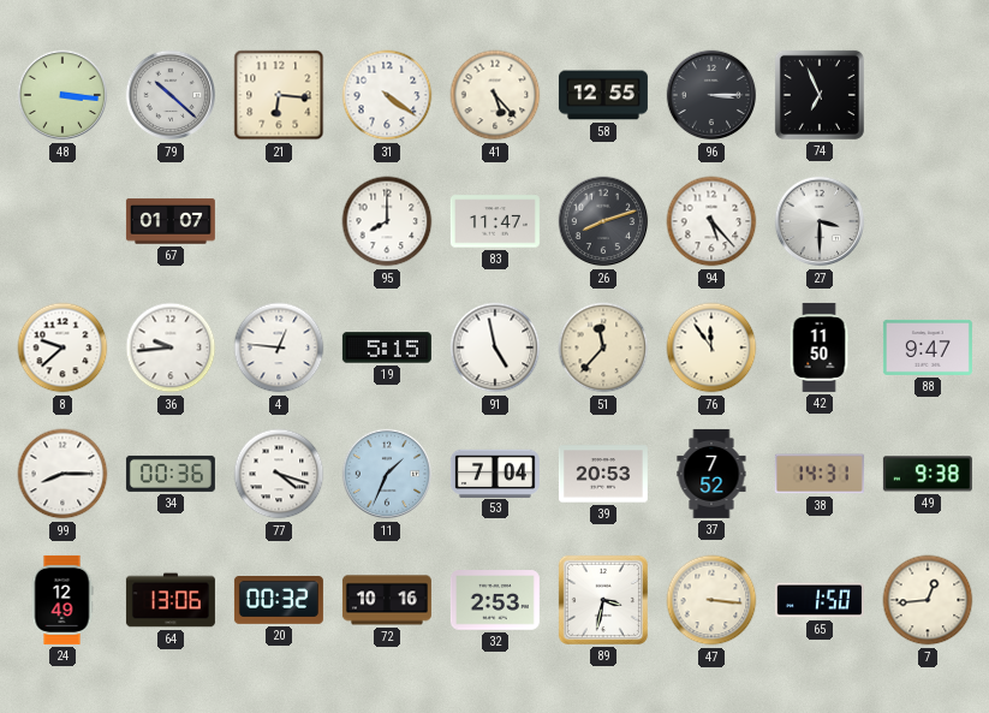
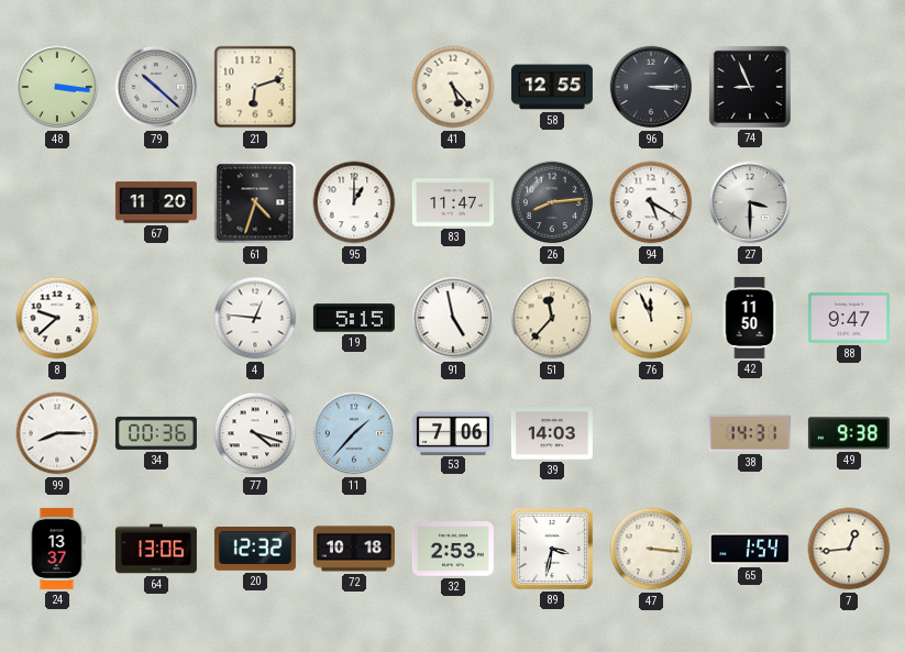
21: 6:16 -> 6:12 (255, 87)
31: 4:21 -> none (387, 95)
74: 6:56 -> 8:56 (750, 87)
67: 01:07 -> 11:20 (156, 202)
61: none -> 4:33 (255, 202)
95: 8:00 -> 1:00 (354, 202)
26: 8:12 -> 8:14 (552, 202)
94: 5:23 -> 5:20 (651, 202)
36: 9:44 -> none (171, 347)
76: 11:54 -> 11:56 (651, 318)
11: 1:34 -> 1:37 (354, 433)
53: 7:04 -> 7:06 (453, 432)
39: 20:53 -> 14:03 (552, 433)
37: 7:52 -> none (711, 474)
24: 12:49 -> 13:37 (57, 549)
20: 00:32 -> 12:32 (255, 550)
72: 10:16 -> 10:18 (354, 549)
65: 1:50 -> 1:54 (750, 549)
